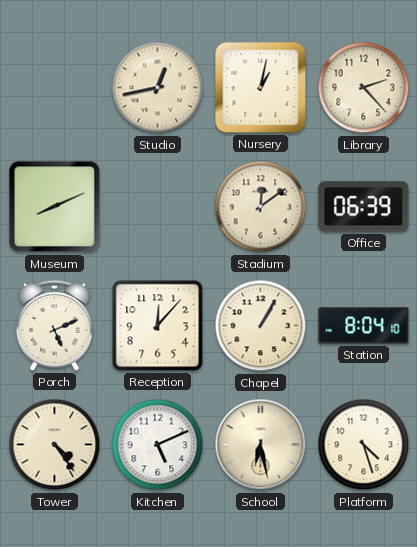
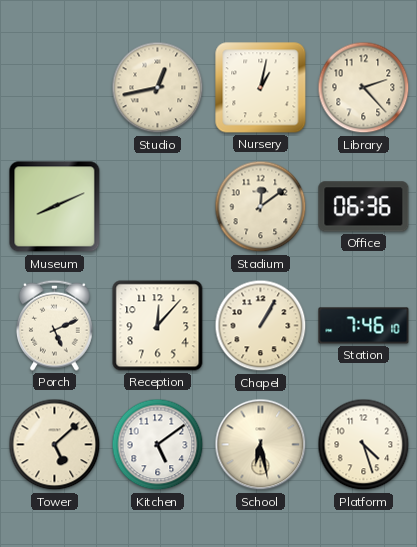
Office: 06:39 -> 06:36 (364, 207)
Station: 8:04 -> 7:46 (364, 326)
Tower: 4:24 -> 5:08 (55, 445)
Kitchen: 5:11 -> 5:09 (158, 445)
